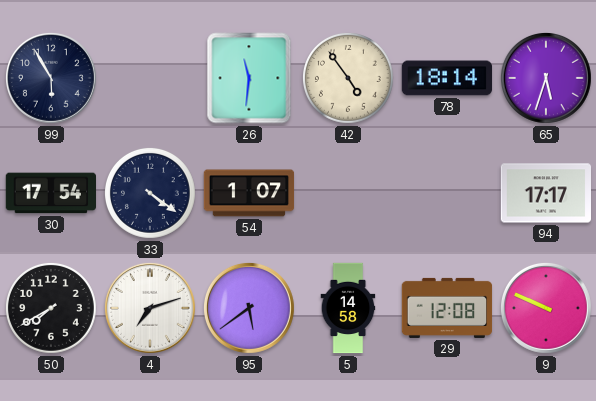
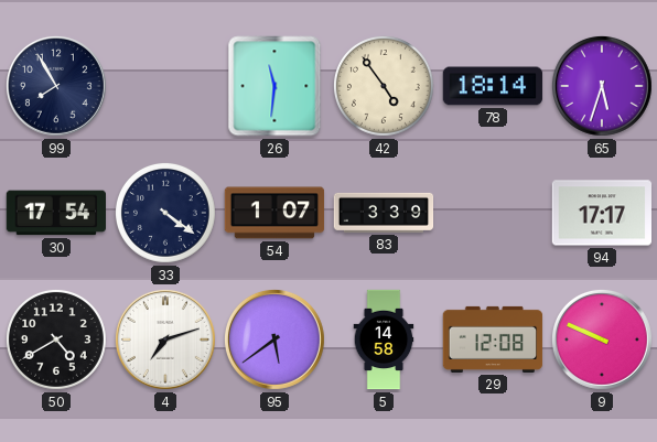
99: 5:55 -> 7:55 (56, 86)
83: none -> 3:39 (384, 213)
50: 7:40 -> 4:40 (56, 339)
